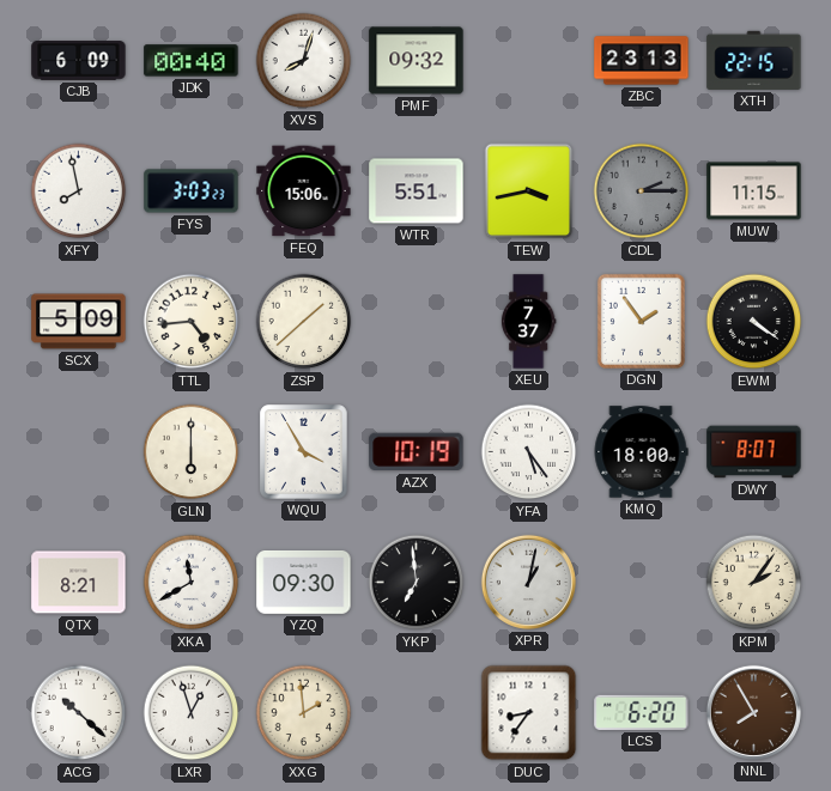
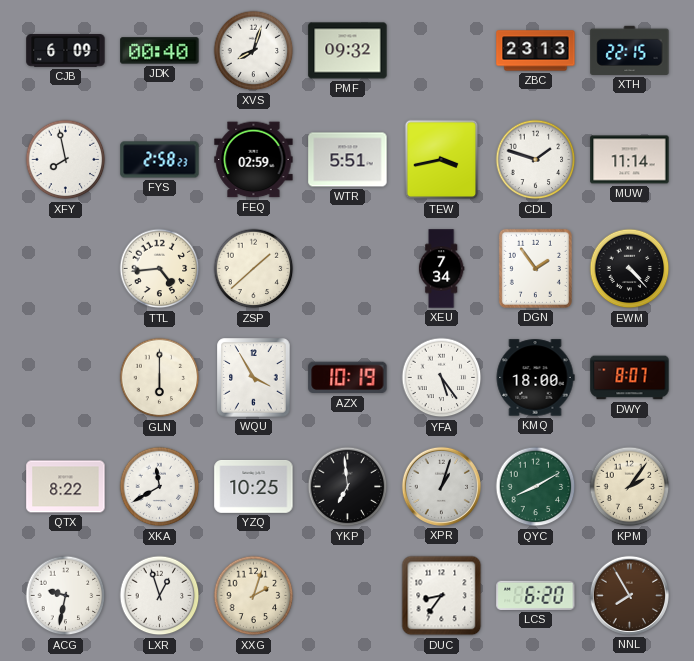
FYS: 3:03 -> 2:58 (160, 160)
FEQ: 15:06 -> 02:59 (254, 160)
CDL: 2:15 -> 1:48 (536, 160)
CDL dial: grey -> white (536, 160)
MUW: 11:15 -> 11:14 (630, 160)
SCX: 5:09 -> none (79, 322)
XEU: 7:37 -> 7:34 (441, 269)
EWM: 4:21 -> 4:23 (630, 269)
QTX: 8:21 -> 8:22 (66, 487)
YZQ: 09:30 -> 10:25 (254, 486)
XPR: 1:02 -> 1:03 (441, 486)
QYC: none -> 8:10 (536, 487)
ACG: 10:22 -> 9:32 (66, 596)
XXG: 1:59 -> 2:03 (254, 596)
